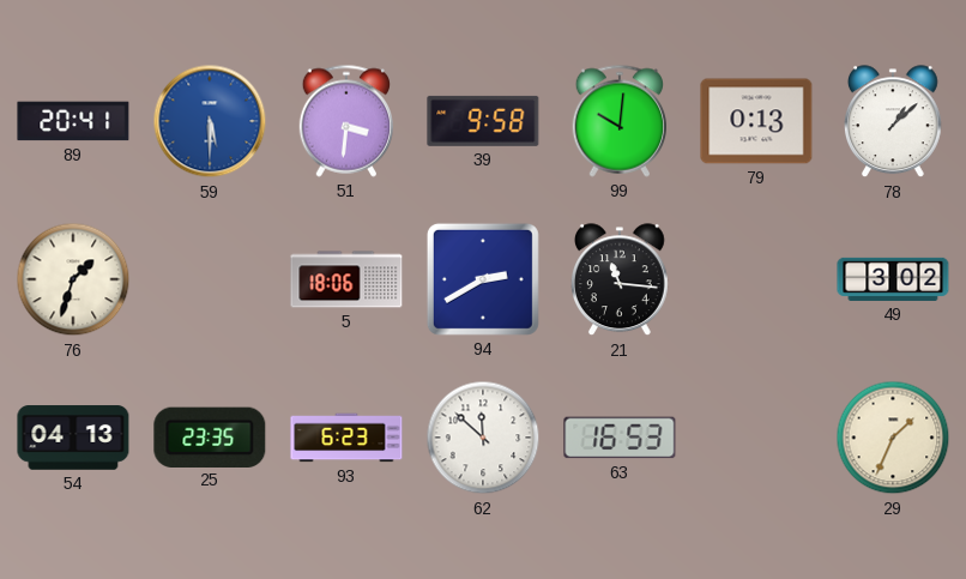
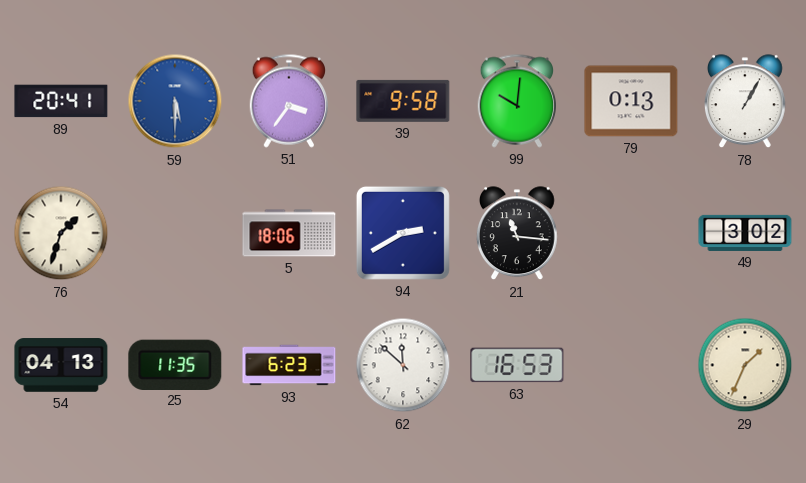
51: 3:31 -> 3:36 (288, 101)
78: 1:08 -> 1:05 (746, 102)
25: 23:35 -> 11:35 (175, 364)
